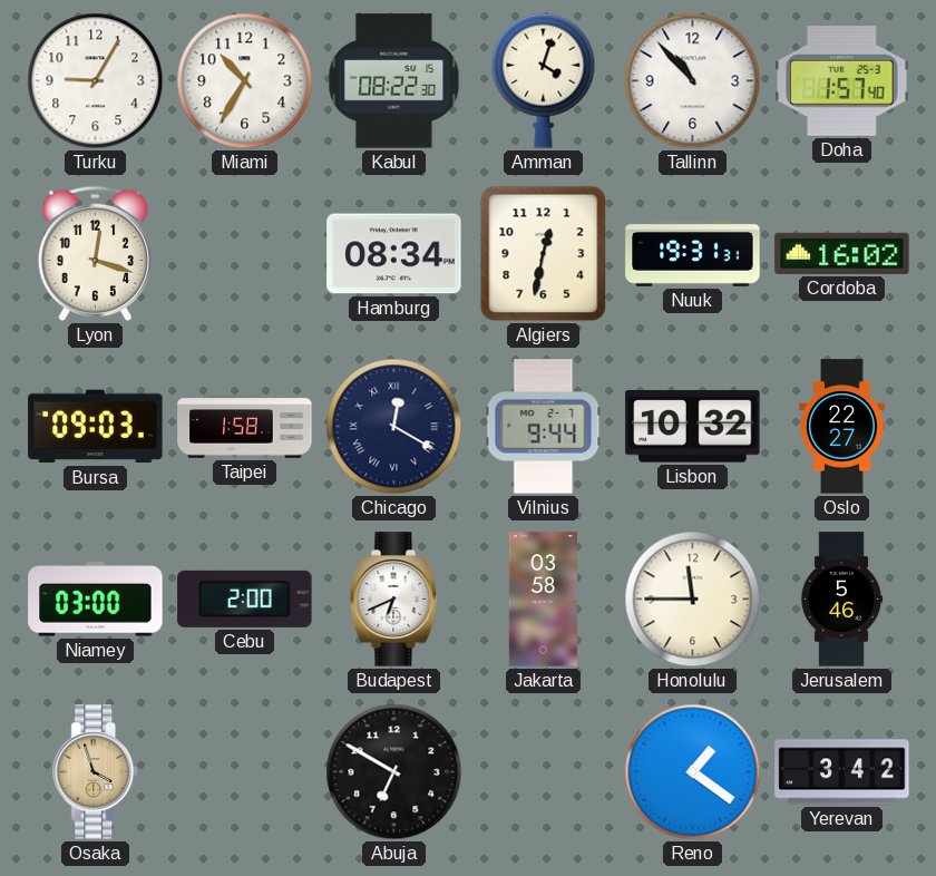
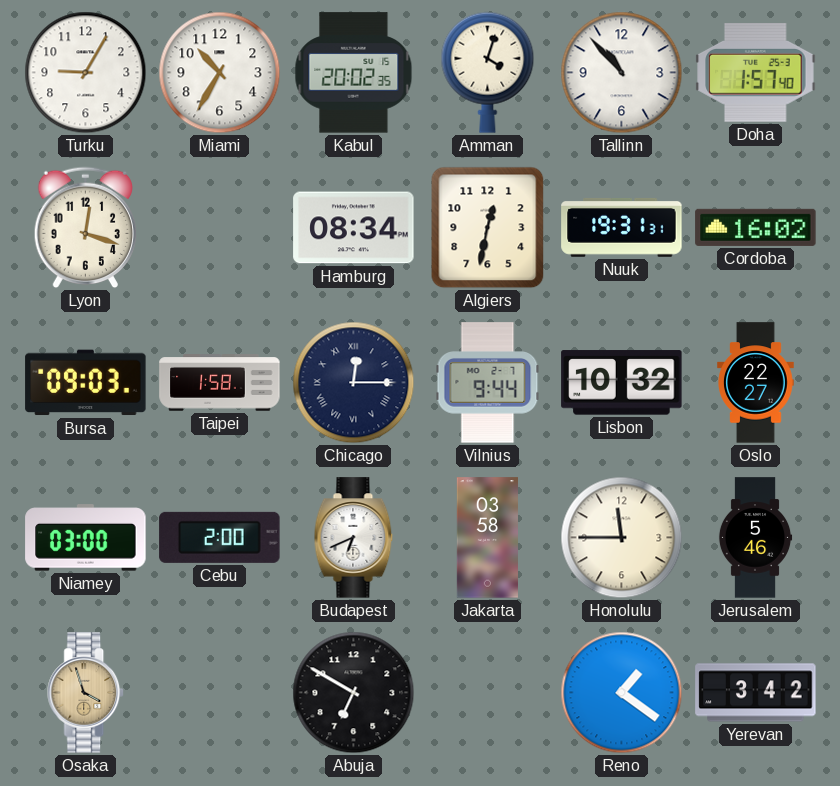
Kabul: 08:22 -> 20:02 (354, 73)
Chicago: 12:20 -> 12:15 (354, 383)
